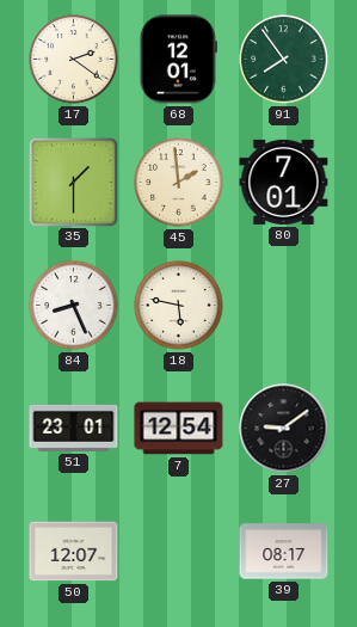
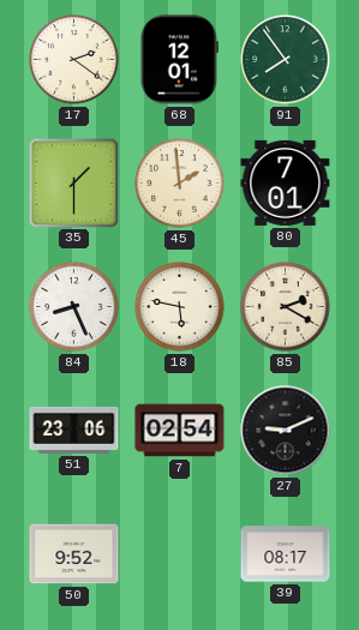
85: none -> 2:20 (286, 307)
51: 23:01 -> 23:06 (74, 430)
7: 12:54 -> 02:54 (180, 431)
27: 9:09 -> 9:11 (286, 431)
50: 12:07 -> 9:52 (74, 554)
